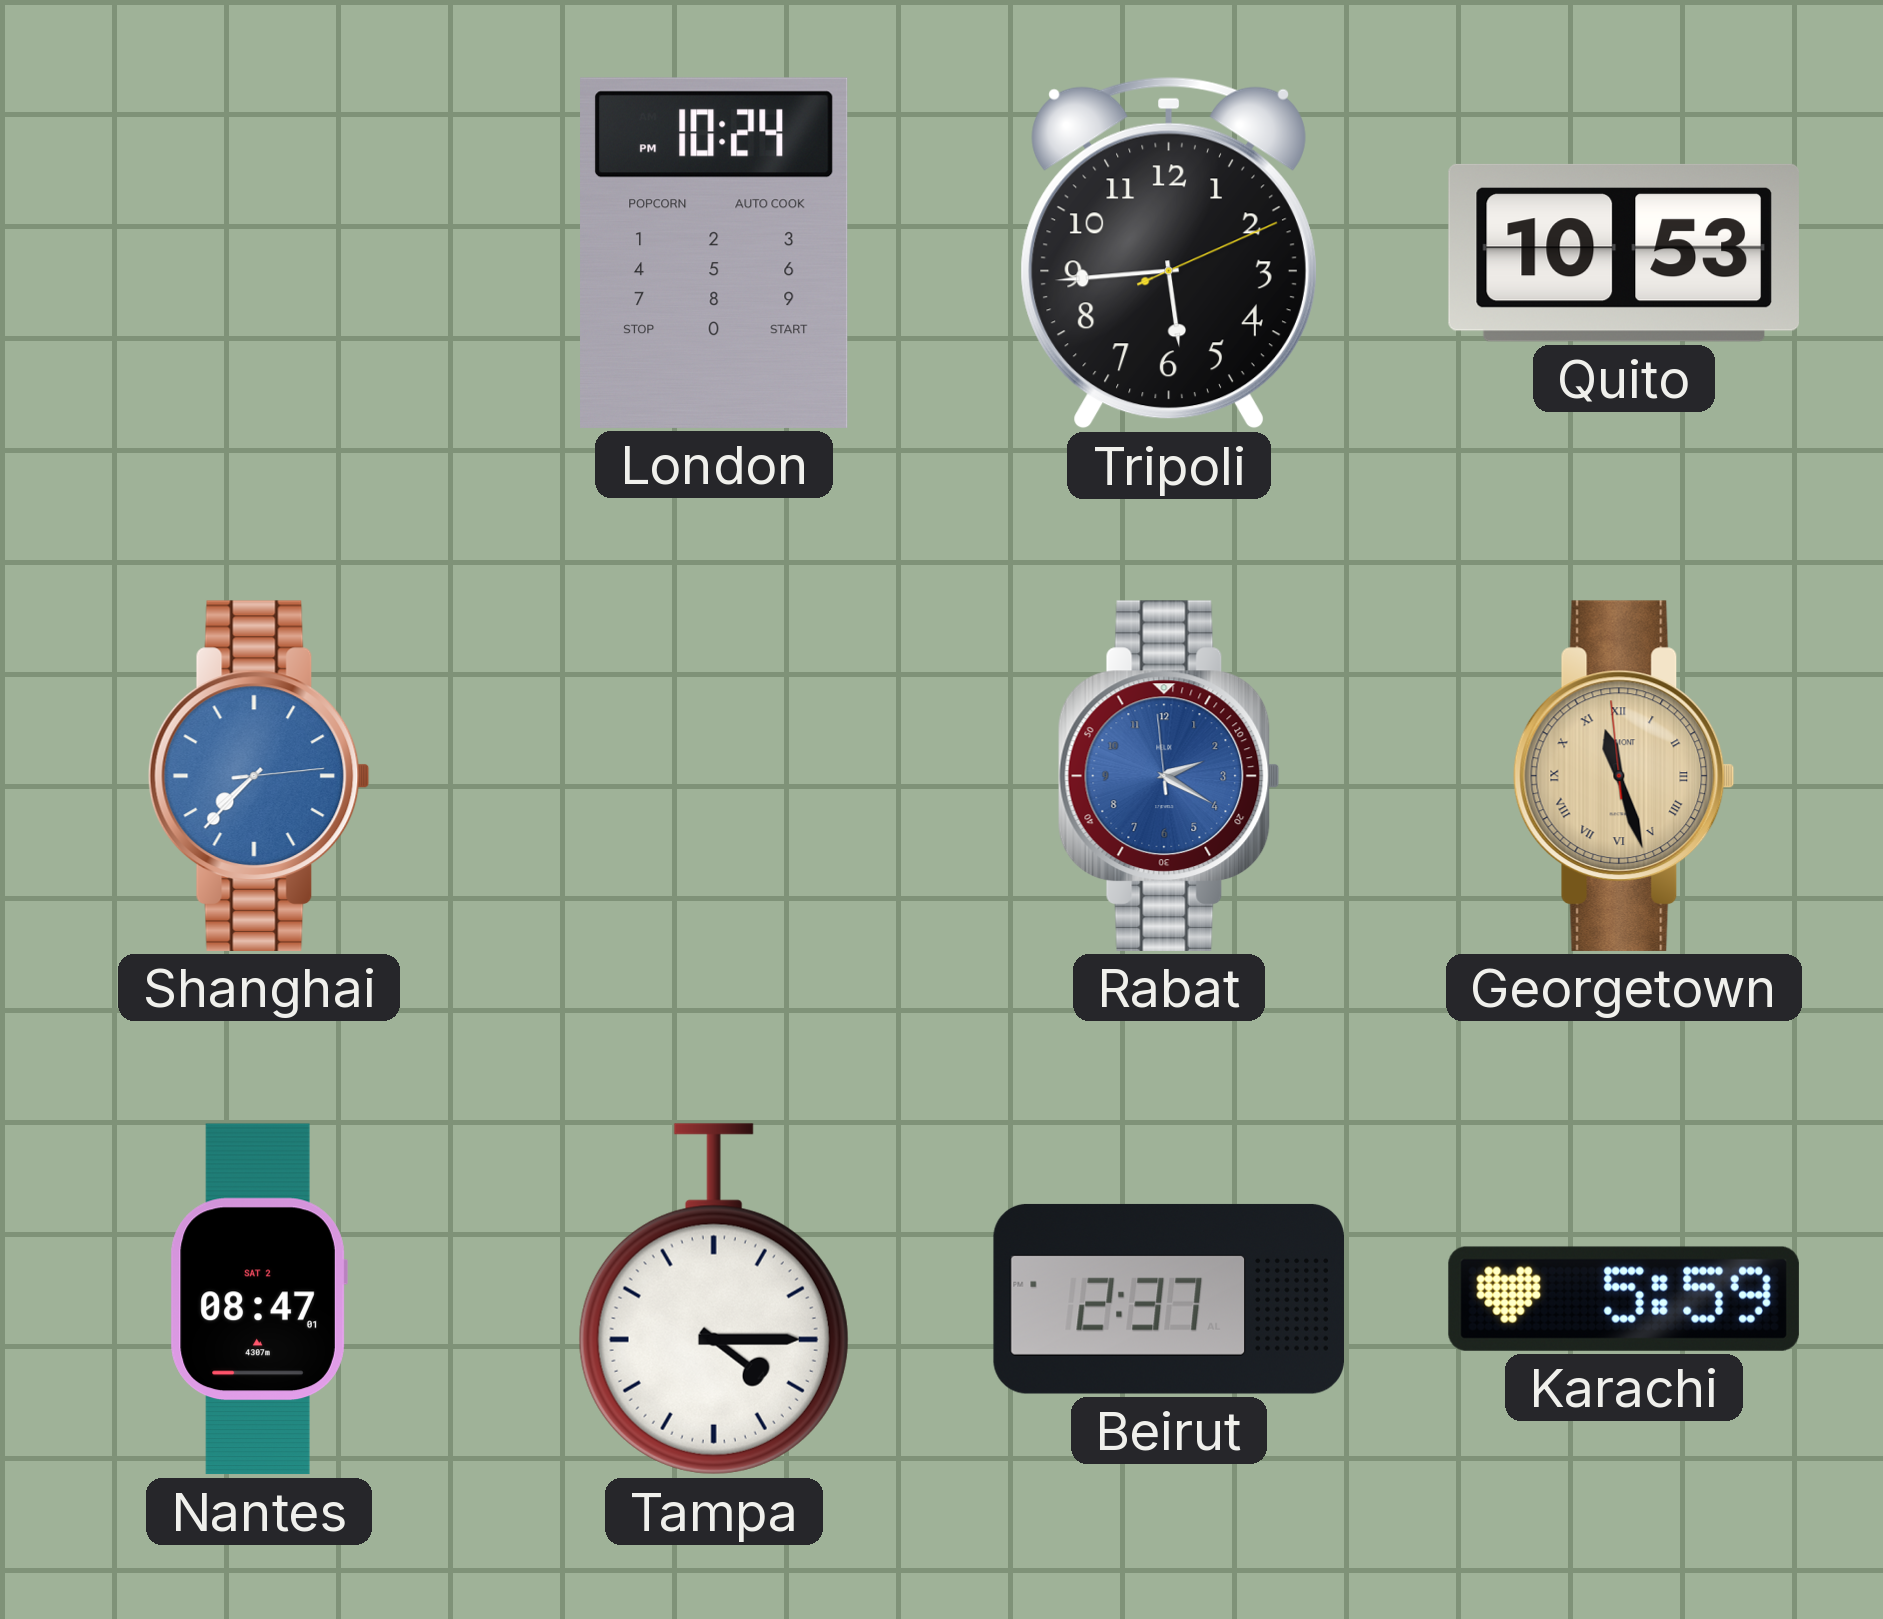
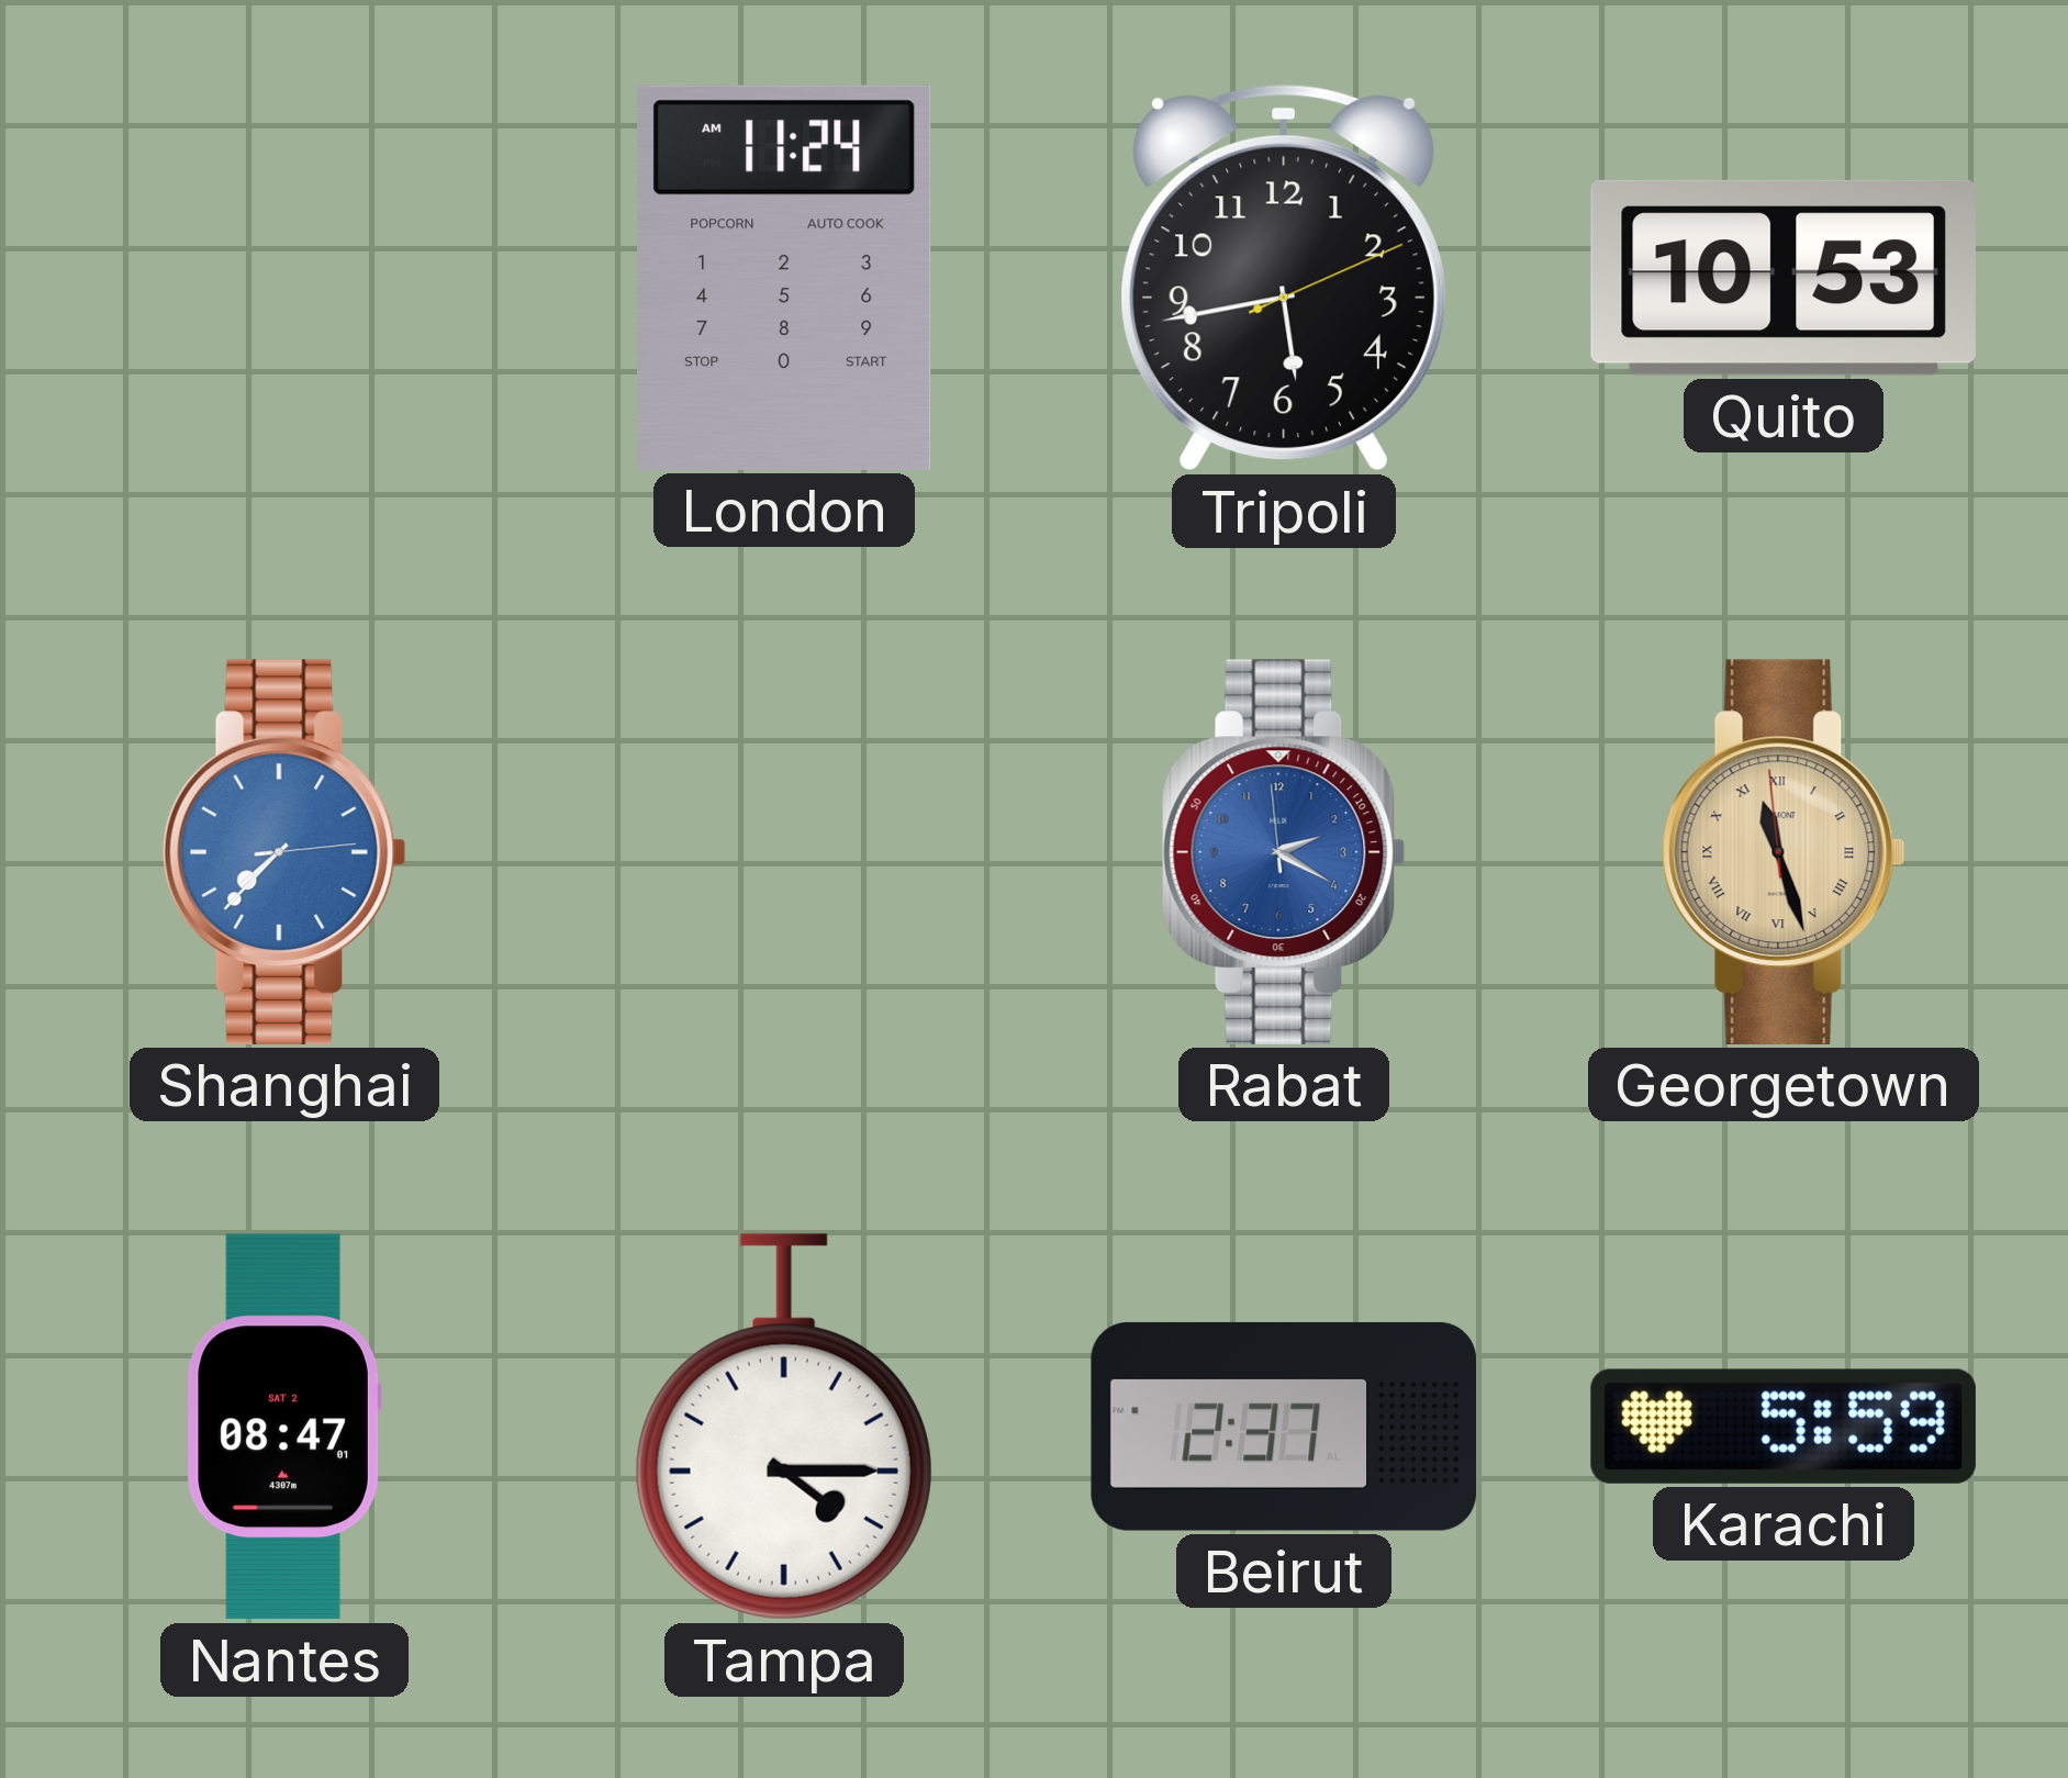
London: 10:24 -> 11:24 (785, 278)
Tripoli: 5:44 -> 5:43 (1284, 278)
